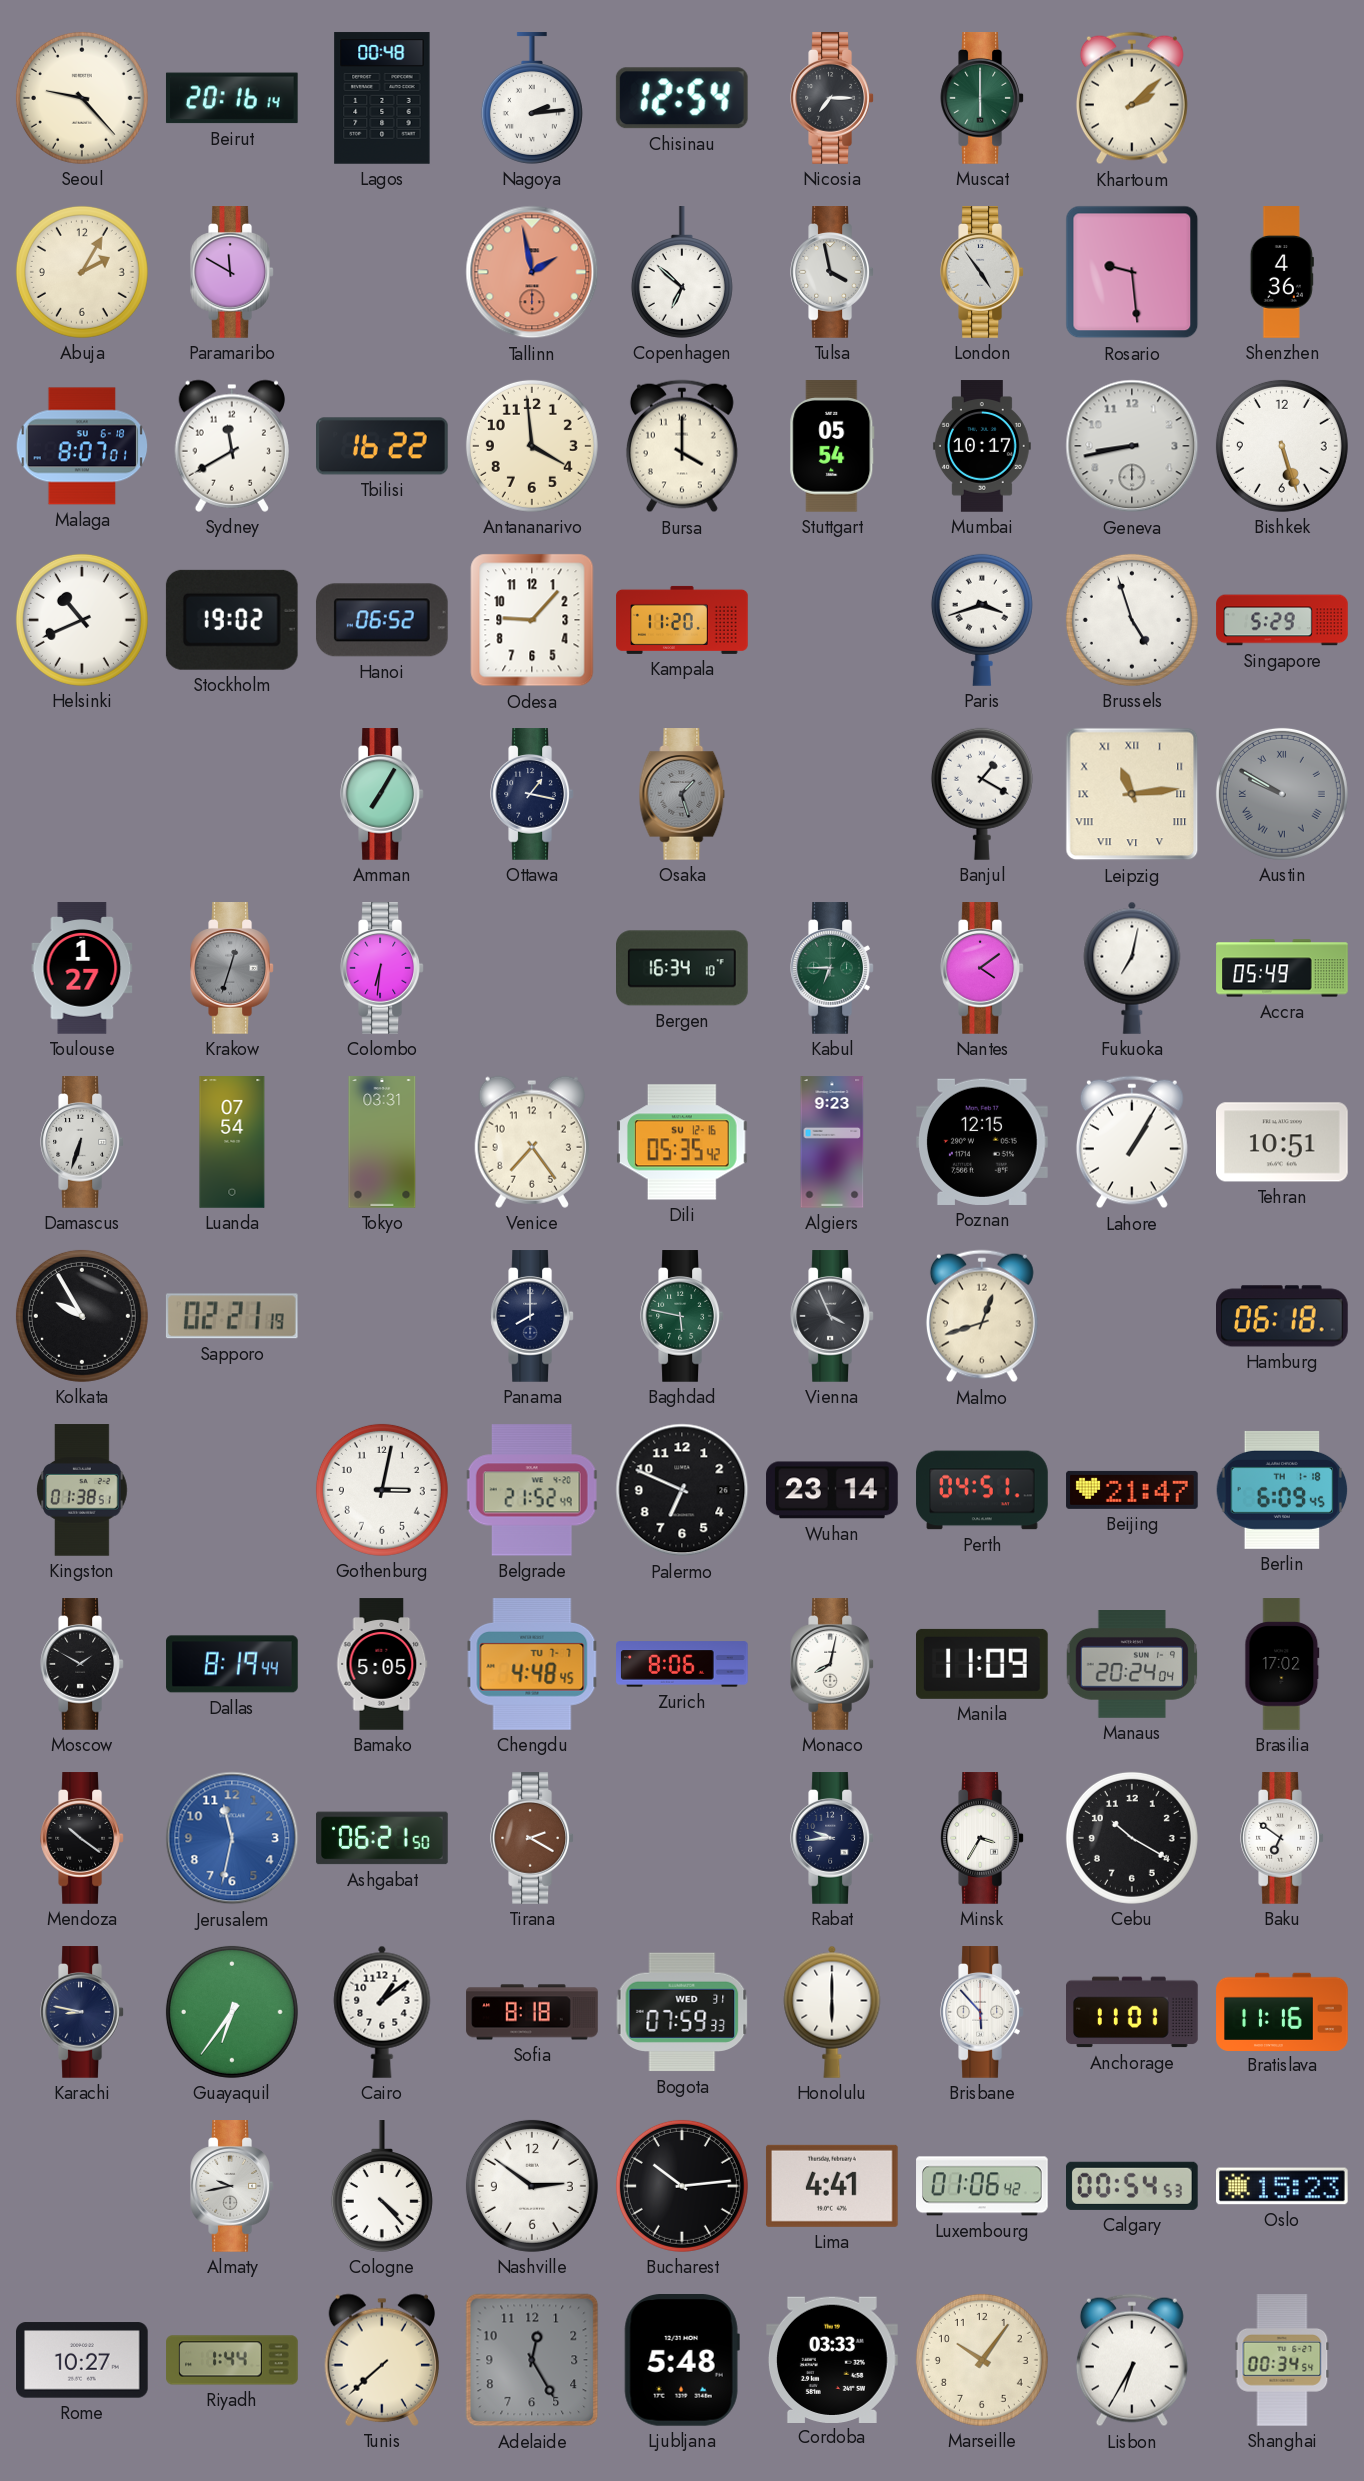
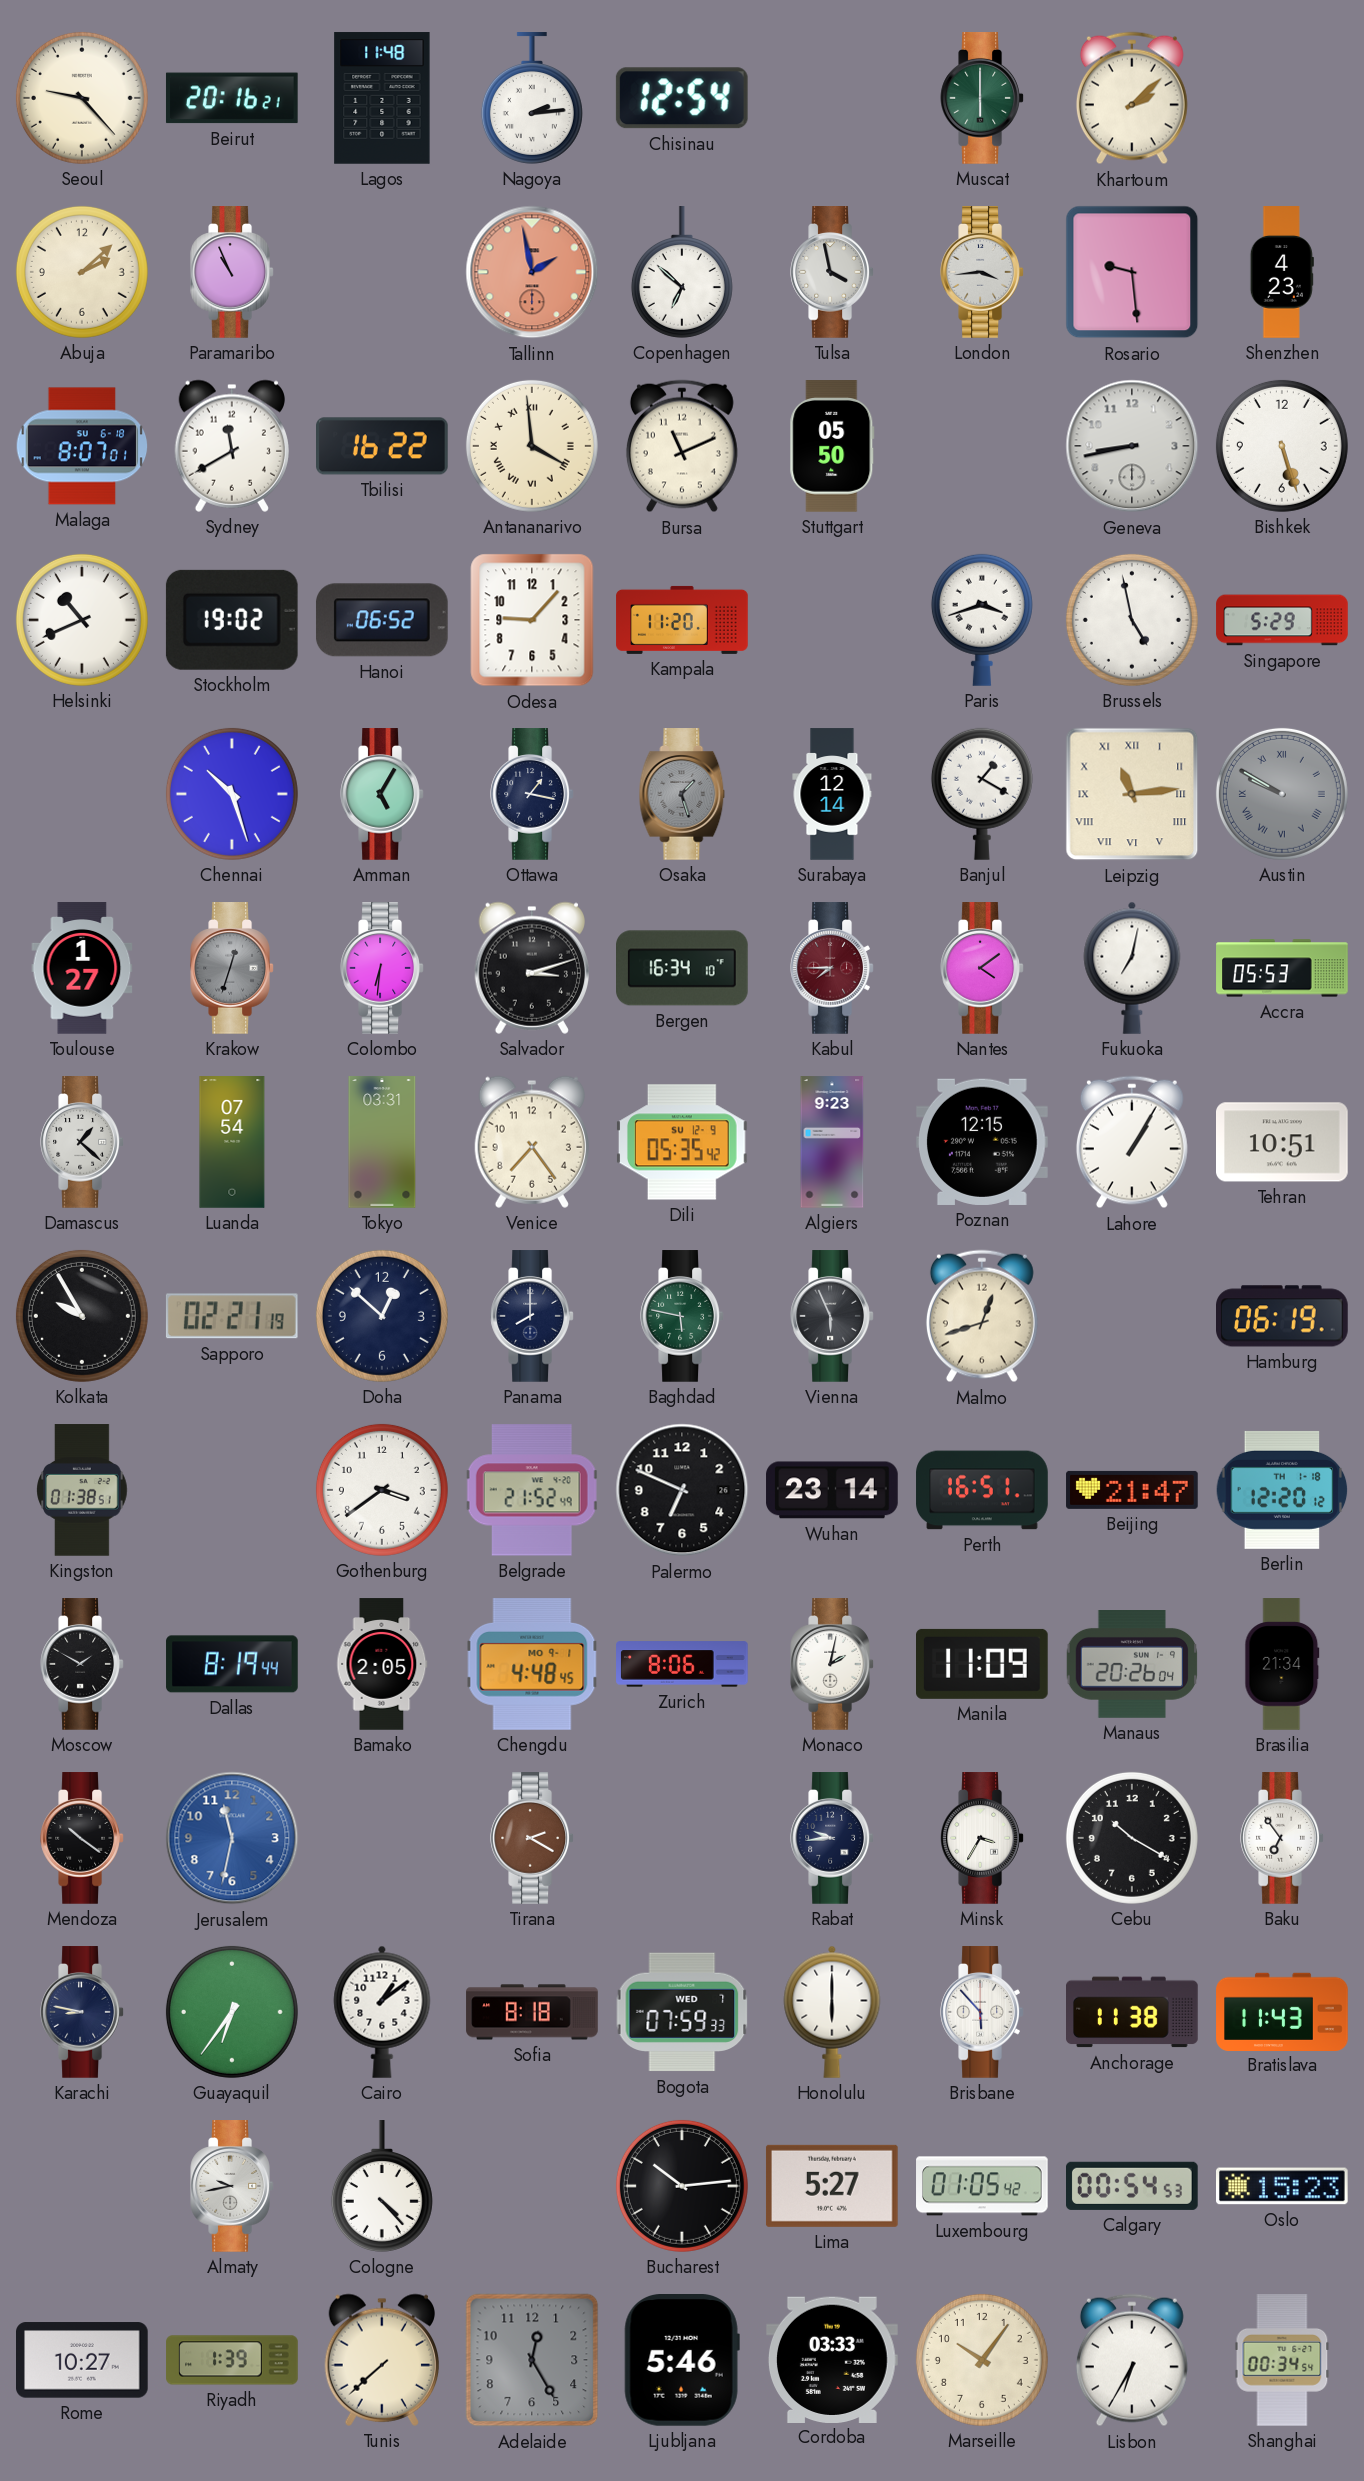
Beirut: 20:16:14 -> 20:16:21 (232, 98)
Lagos: 00:48 -> 11:48 (382, 98)
Nicosia: 7:15 -> none (832, 98)
Abuja: 2:05 -> 2:08 (82, 272)
Paramaribo: 11:50 -> 10:56 (232, 272)
London: 4:54 -> 3:44 (982, 272)
Shenzhen: 4:36 -> 4:23 (1282, 272)
Antananarivo numerals: Arabic -> Roman (532, 446)
Bursa: 4:00 -> 11:11 (682, 446)
Stuttgart: 05:54 -> 05:50 (832, 446)
Mumbai: 10:17 -> none (982, 446)
Brussels: 4:57 -> 4:58 (1132, 620)
Chennai: none -> 10:27 (232, 794)
Amman: 7:05 -> 5:05 (382, 794)
Surabaya: none -> 12:14 (832, 794)
Salvador: none -> 3:12 (532, 968)
Kabul: 6:45 -> 7:45 (832, 968)
Kabul dial: green -> burgundy (832, 968)
Accra: 05:49 -> 05:53 (1282, 968)
Damascus: 6:33 -> 1:22 (82, 1142)
Dili date: SU 12-16 -> SU 12-9 (682, 1142)
Doha: none -> 12:52 (382, 1316)
Vienna: 3:56 -> 5:56 (832, 1316)
Hamburg: 06:18 -> 06:19 (1283, 1316)
Gothenburg: 3:02 -> 3:39 (382, 1490)
Perth: 04:51 -> 16:51 (982, 1490)
Berlin: 6:09 -> 12:20 (1282, 1490)
Bamako: 5:05 -> 2:05 (382, 1664)
Chengdu date: TU 7-7 -> MO 9-1 (532, 1665)
Monaco: 8:02 -> 2:02 (832, 1664)
Manaus: 20:24 -> 20:26 (1132, 1665)
Brasilia: 17:02 -> 21:34 (1282, 1664)
Ashgabat: 06:21 -> none (382, 1838)
Baku: 6:51 -> 6:54 (1282, 1838)
Bogota date: WED 31 -> WED 7 (682, 2012)
Anchorage: 11:01 -> 11:38 (1132, 2012)
Bratislava: 11:16 -> 11:43 (1282, 2011)
Nashville: 2:51 -> none (532, 2186)
Lima: 4:41 -> 5:27 (832, 2186)
Luxembourg: 01:06 -> 01:05 (982, 2186)
Riyadh: 1:44 -> 1:39 (232, 2360)
Ljubljana: 5:48 -> 5:46 (682, 2361)
